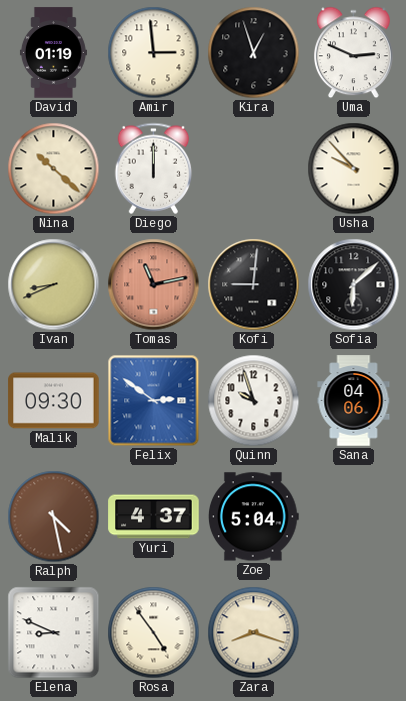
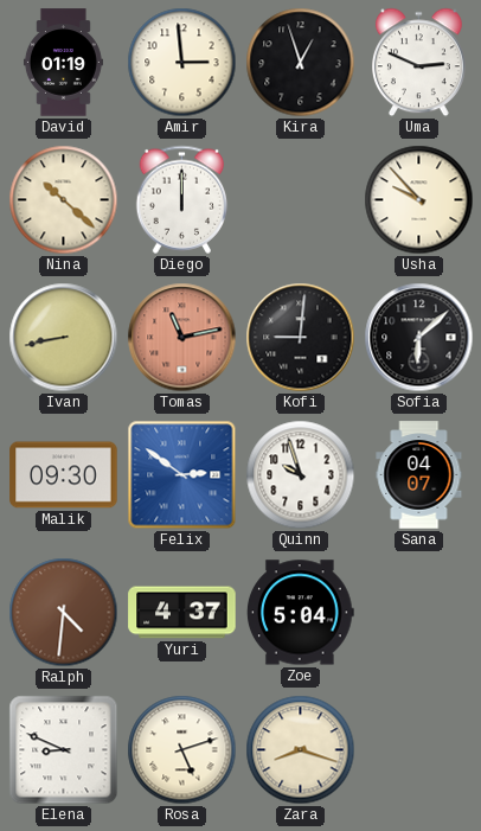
Ivan: 8:41 -> 8:43 (64, 338)
Sana: 04:06 -> 04:07 (419, 475)
Ralph: 4:28 -> 4:31 (64, 613)
Rosa: 4:54 -> 5:12 (182, 750)
